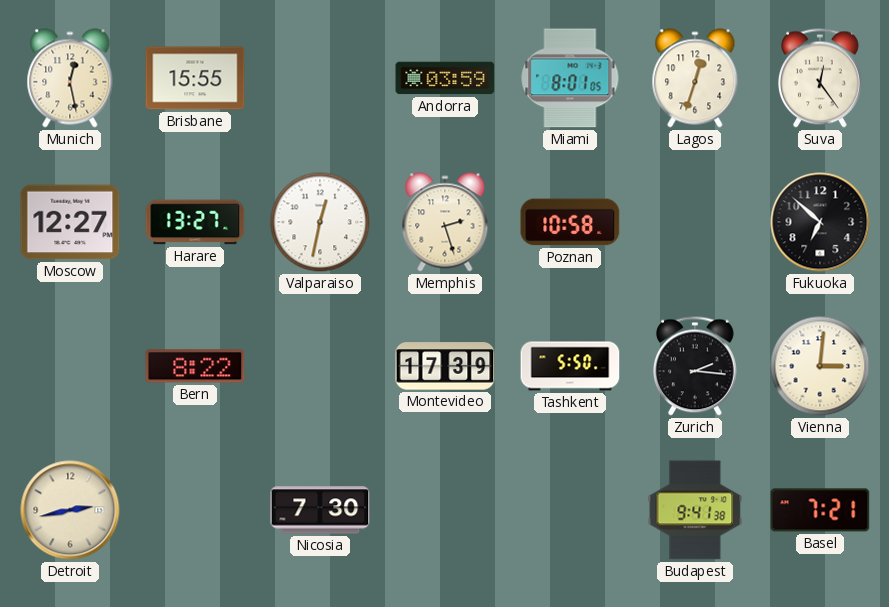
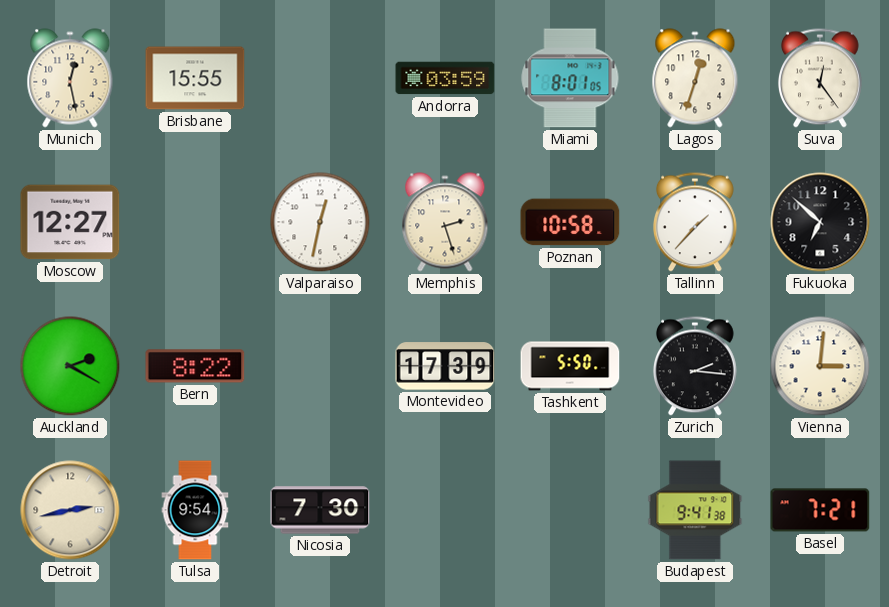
Harare: 13:27 -> none (195, 222)
Tallinn: none -> 1:37 (695, 222)
Auckland: none -> 2:20 (70, 366)
Tulsa: none -> 9:54 (195, 510)
